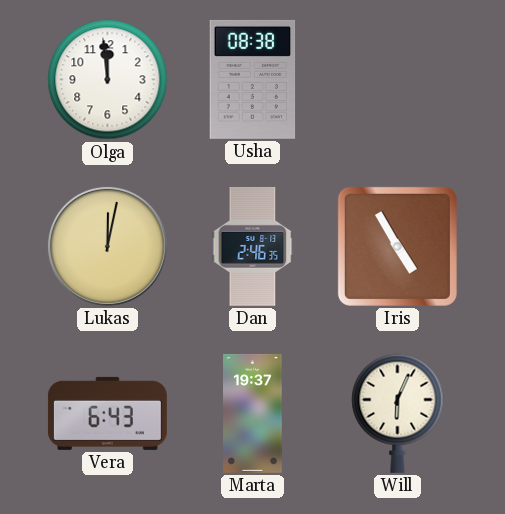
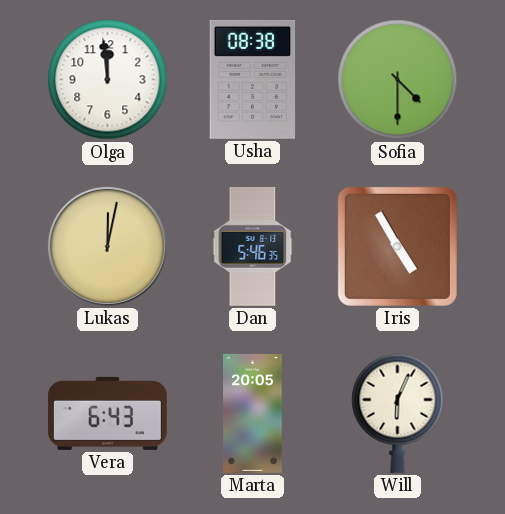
Sofia: none -> 4:30 (398, 80)
Dan: 2:46 -> 5:46 (253, 246)
Marta: 19:37 -> 20:05 (253, 413)
